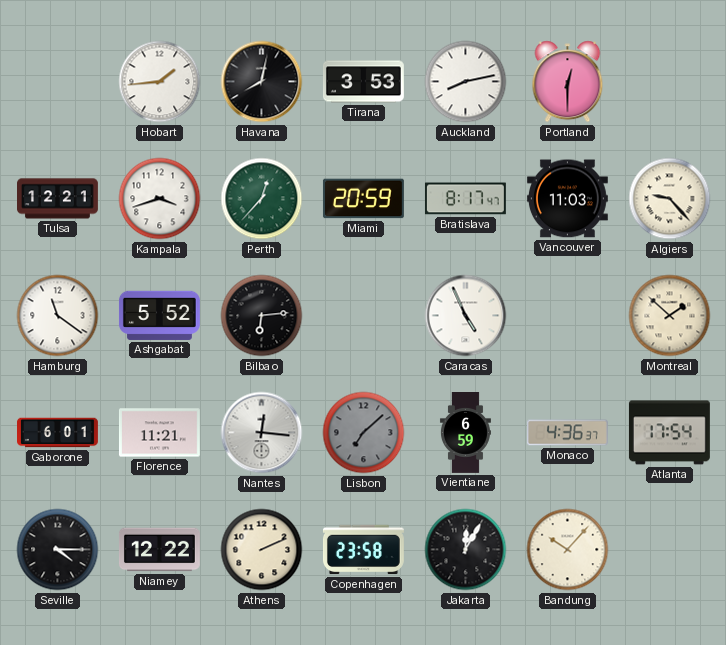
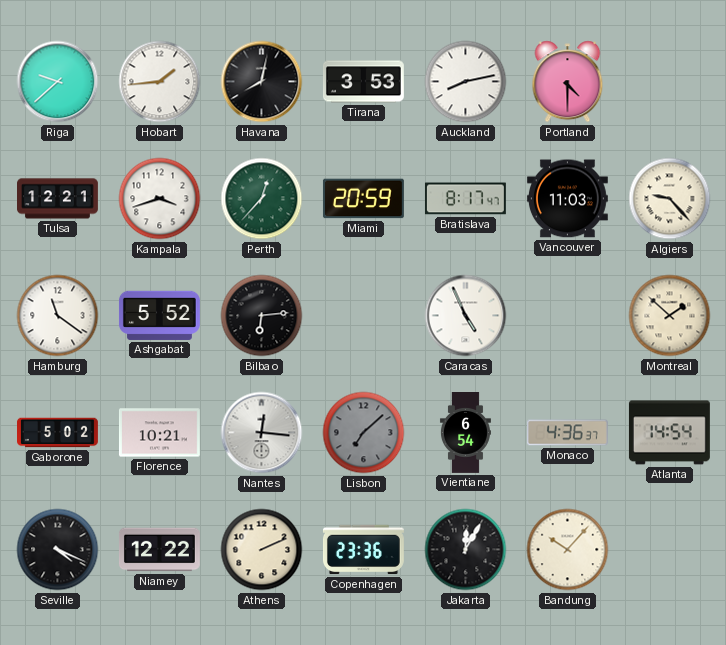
Riga: none -> 9:38 (58, 82)
Portland: 12:30 -> 4:30 (568, 82)
Gaborone: 6:01 -> 5:02 (58, 433)
Florence: 11:21 -> 10:21 (159, 433)
Vientiane: 6:59 -> 6:54 (466, 433)
Atlanta: 17:54 -> 14:54 (669, 433)
Seville: 4:15 -> 4:19 (58, 550)
Copenhagen: 23:58 -> 23:36 (363, 550)
